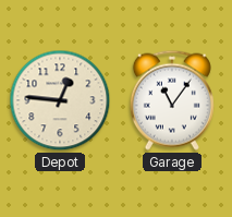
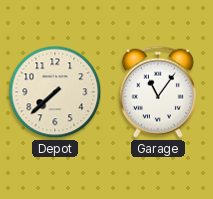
Depot: 12:46 -> 7:38 (55, 92)
